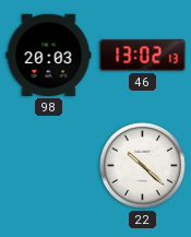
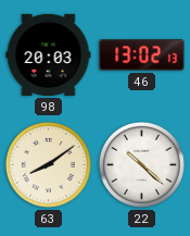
63: none -> 8:09 (48, 164)
